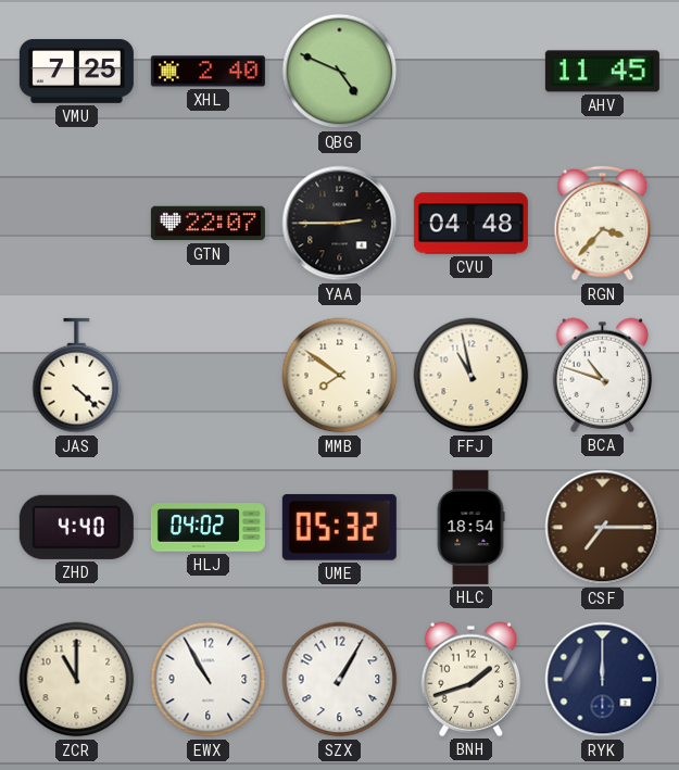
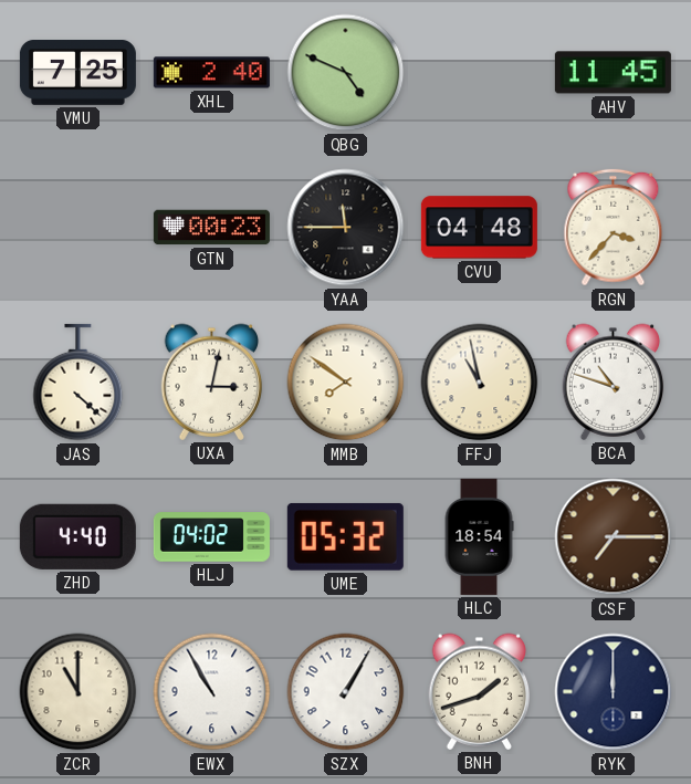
GTN: 22:07 -> 00:23 (211, 228)
YAA: 2:45 -> 11:45 (346, 228)
UXA: none -> 3:02 (212, 381)
